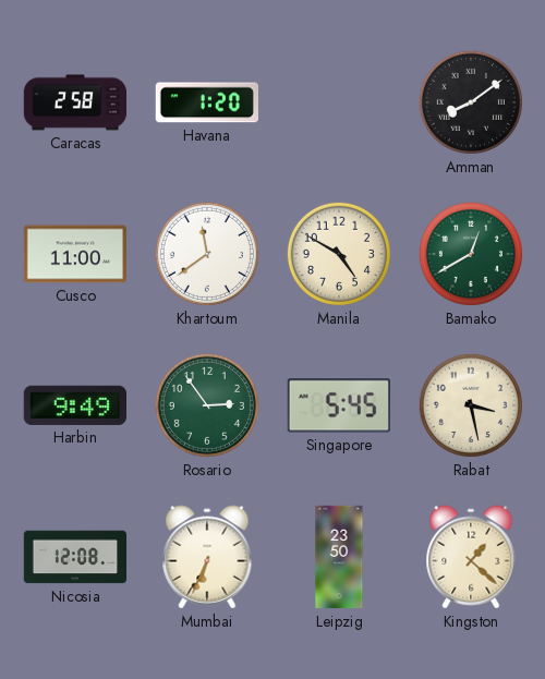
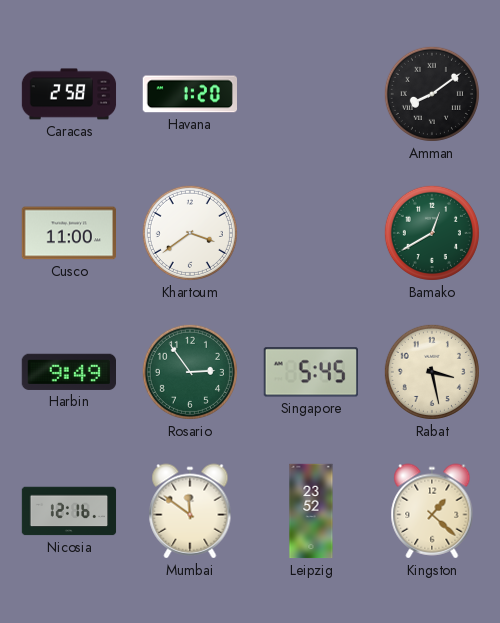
Khartoum: 11:39 -> 3:39 (190, 233)
Manila: 4:50 -> none (339, 254)
Nicosia: 12:08 -> 12:16 (69, 511)
Mumbai: 6:34 -> 11:51 (190, 511)
Leipzig: 23:50 -> 23:52 (311, 511)
